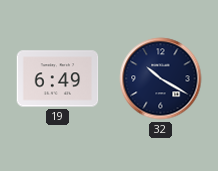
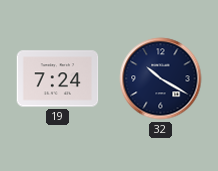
19: 6:49 -> 7:24 (58, 79)
